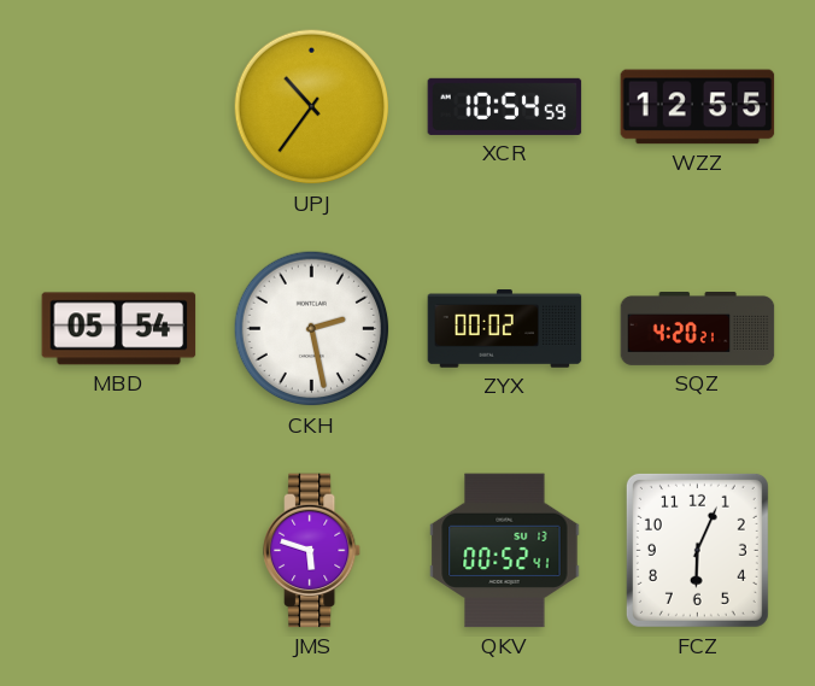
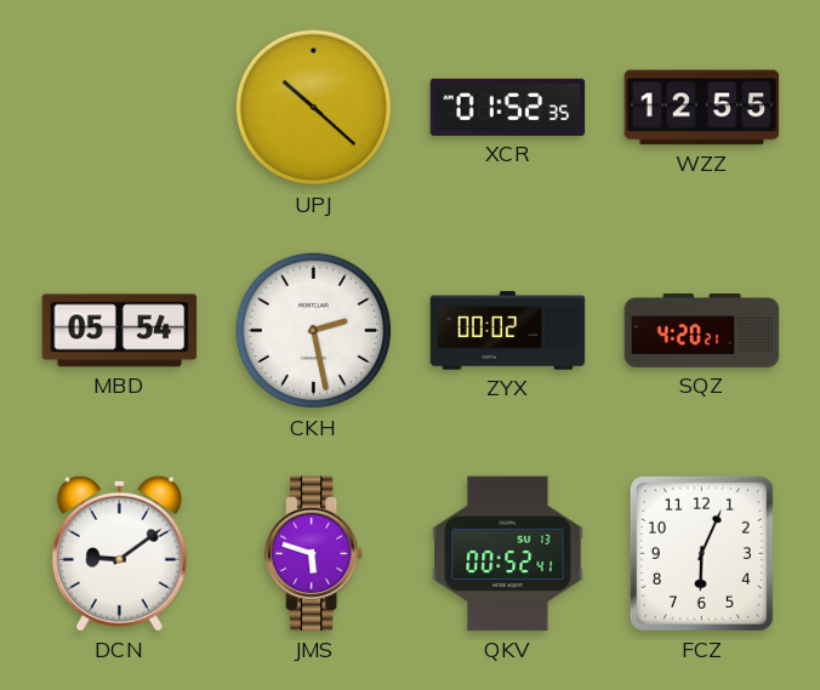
UPJ: 10:36 -> 10:22 (314, 108)
XCR: 10:54 -> 01:52 (508, 107)
DCN: none -> 9:09 (119, 553)
